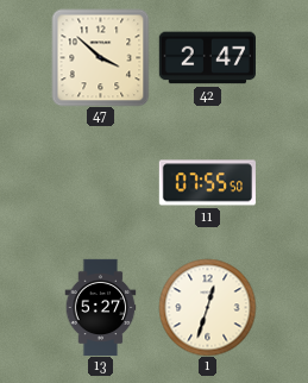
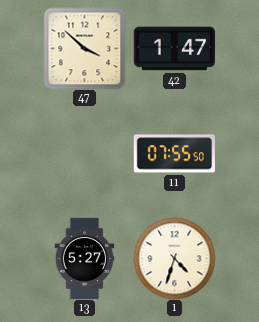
42: 2:47 -> 1:47 (174, 49)
1: 12:33 -> 4:33 (174, 258)
